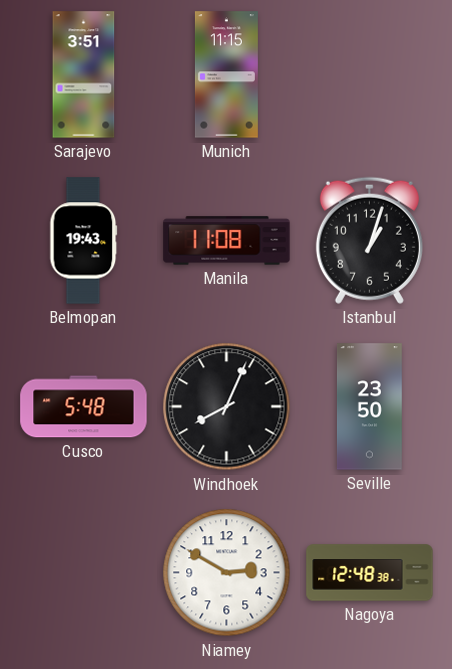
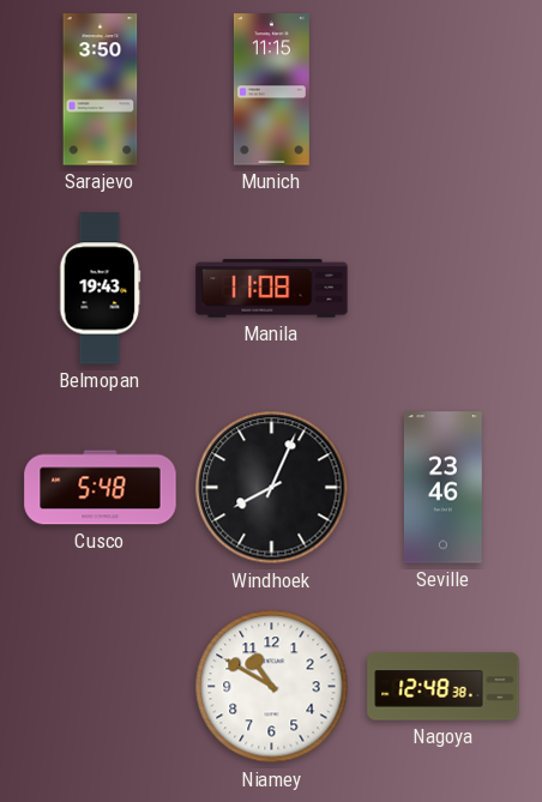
Sarajevo: 3:51 -> 3:50 (101, 90)
Istanbul: 1:03 -> none (369, 240)
Seville: 23:50 -> 23:46 (442, 488)
Niamey: 2:50 -> 10:50 (272, 687)
